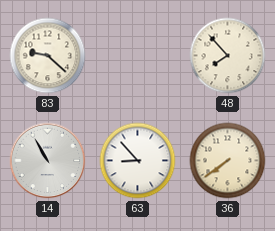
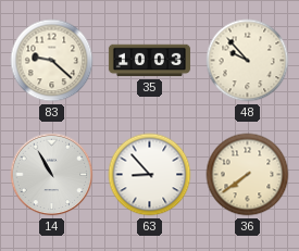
35: none -> 10:03 (149, 61)
48: 7:53 -> 9:53 (248, 61)
